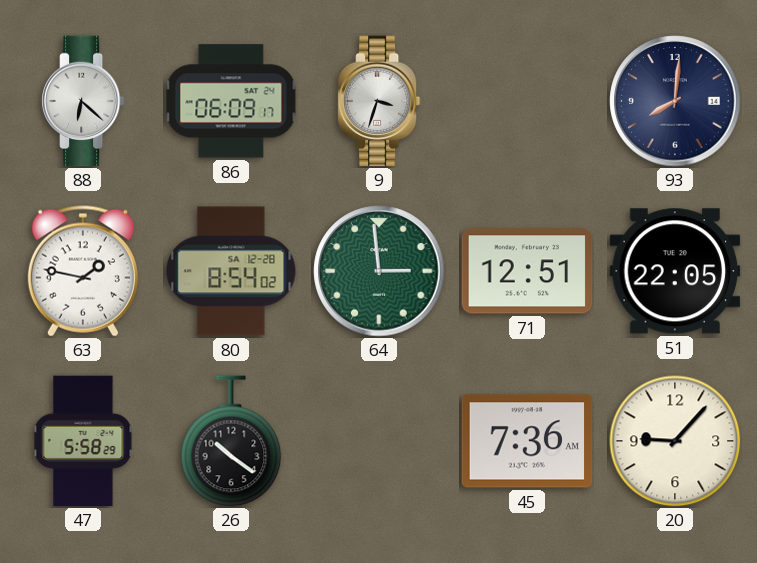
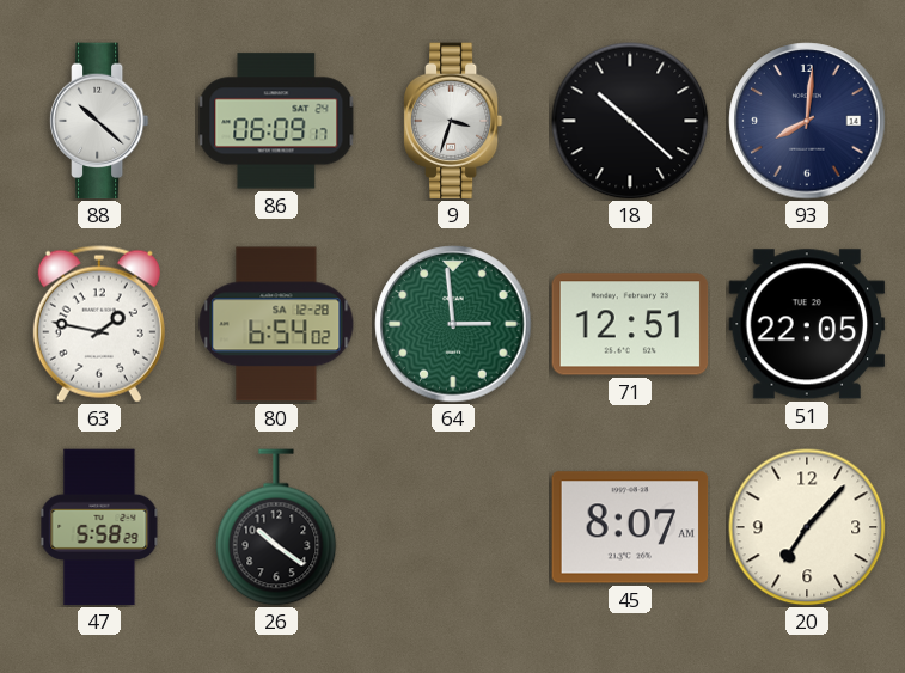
88: 6:22 -> 10:22 (99, 121)
18: none -> 10:22 (630, 121)
80: 8:54 -> 6:54 (276, 324)
45: 7:36 -> 8:07 (630, 527)
20: 9:07 -> 7:07 (807, 527)
